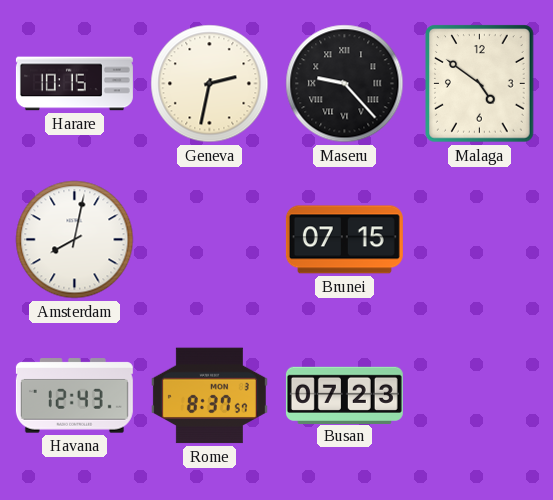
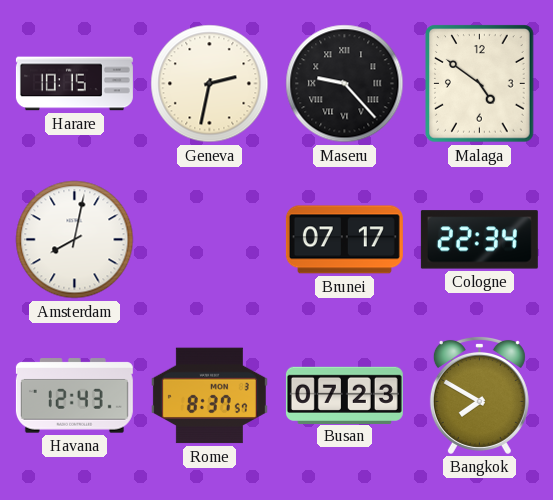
Brunei: 07:15 -> 07:17 (344, 240)
Cologne: none -> 22:34 (479, 240)
Bangkok: none -> 7:50 (479, 395)
